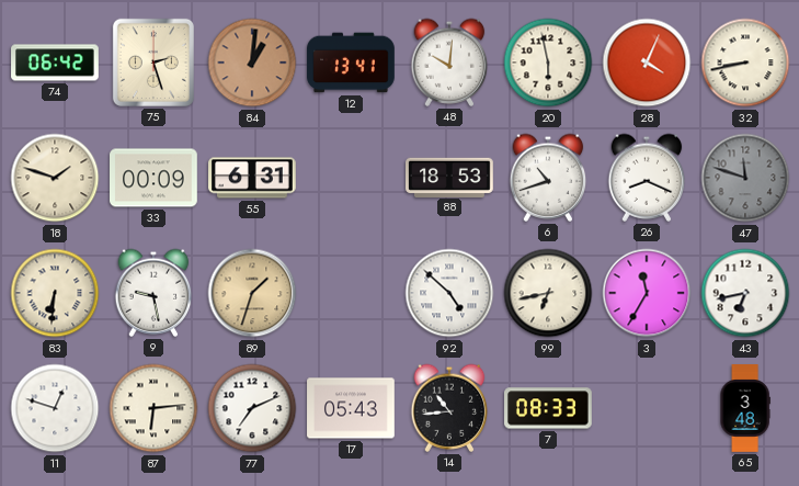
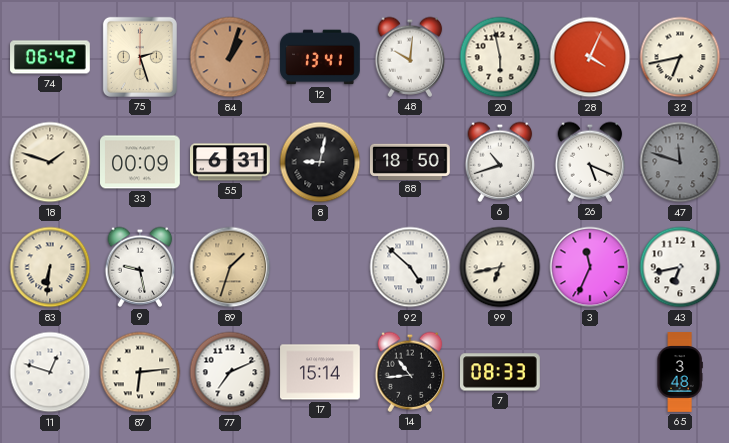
84: 1:01 -> 1:03 (230, 57)
32: 8:43 -> 6:43 (680, 57)
8: none -> 9:02 (320, 162)
88: 18:53 -> 18:50 (410, 161)
26: 8:19 -> 5:19 (590, 162)
3: 11:35 -> 11:34 (590, 267)
17: 05:43 -> 15:14 (320, 372)
